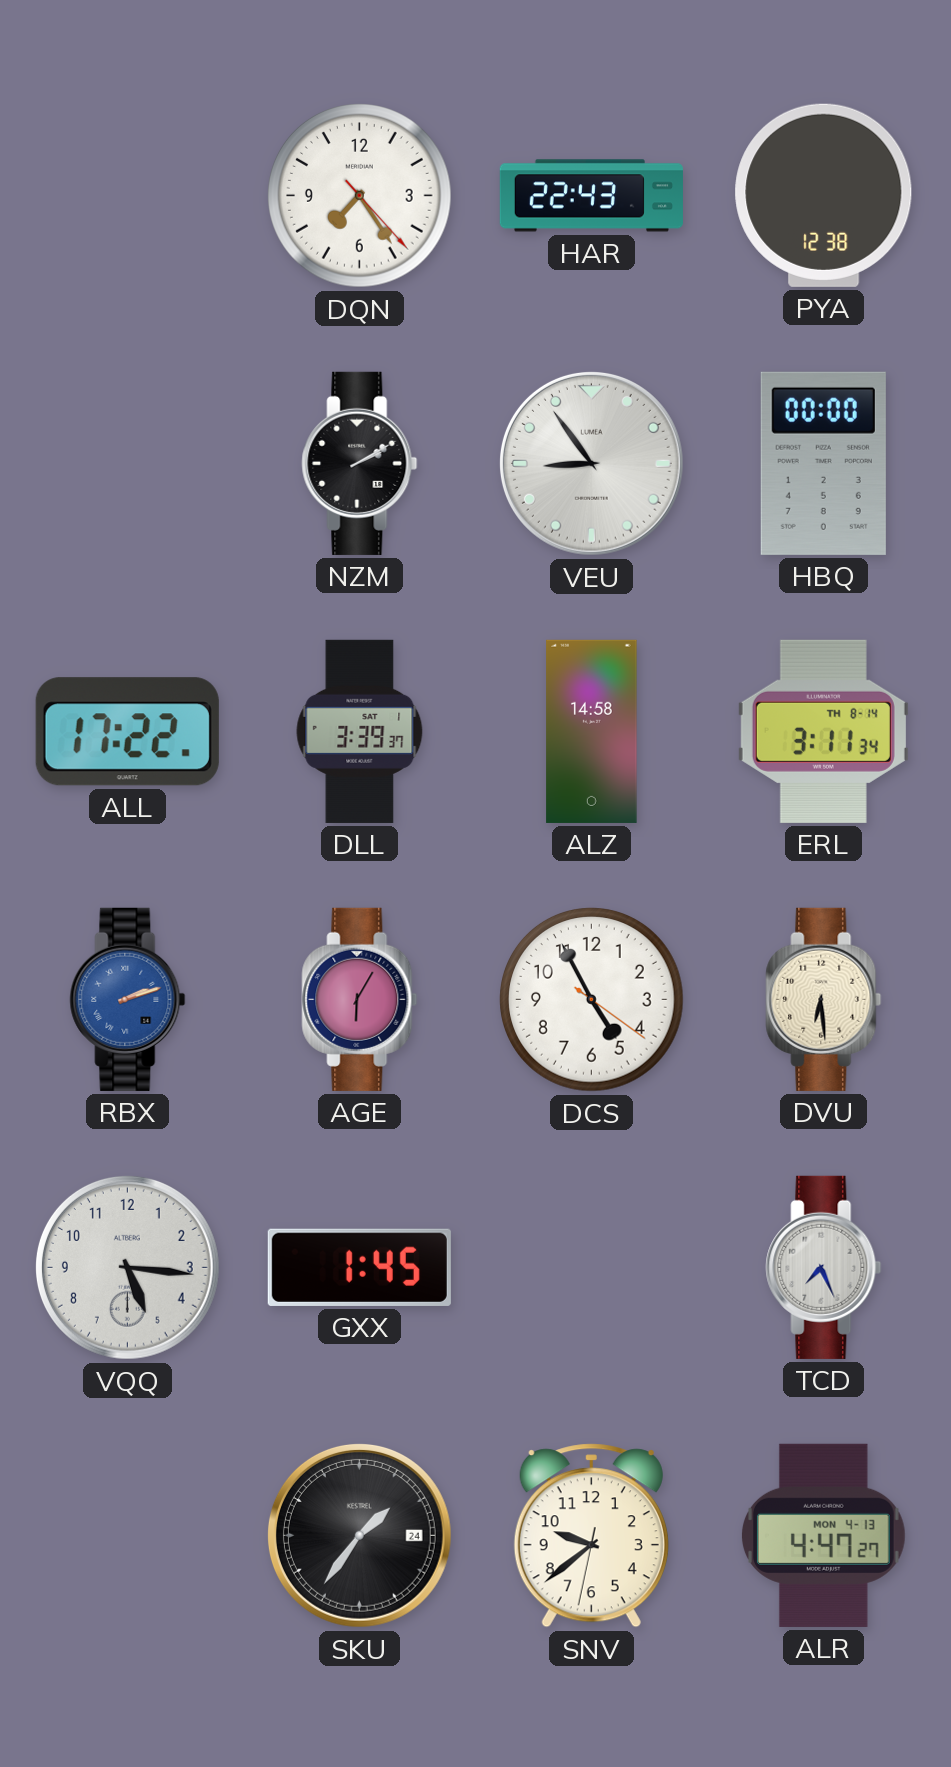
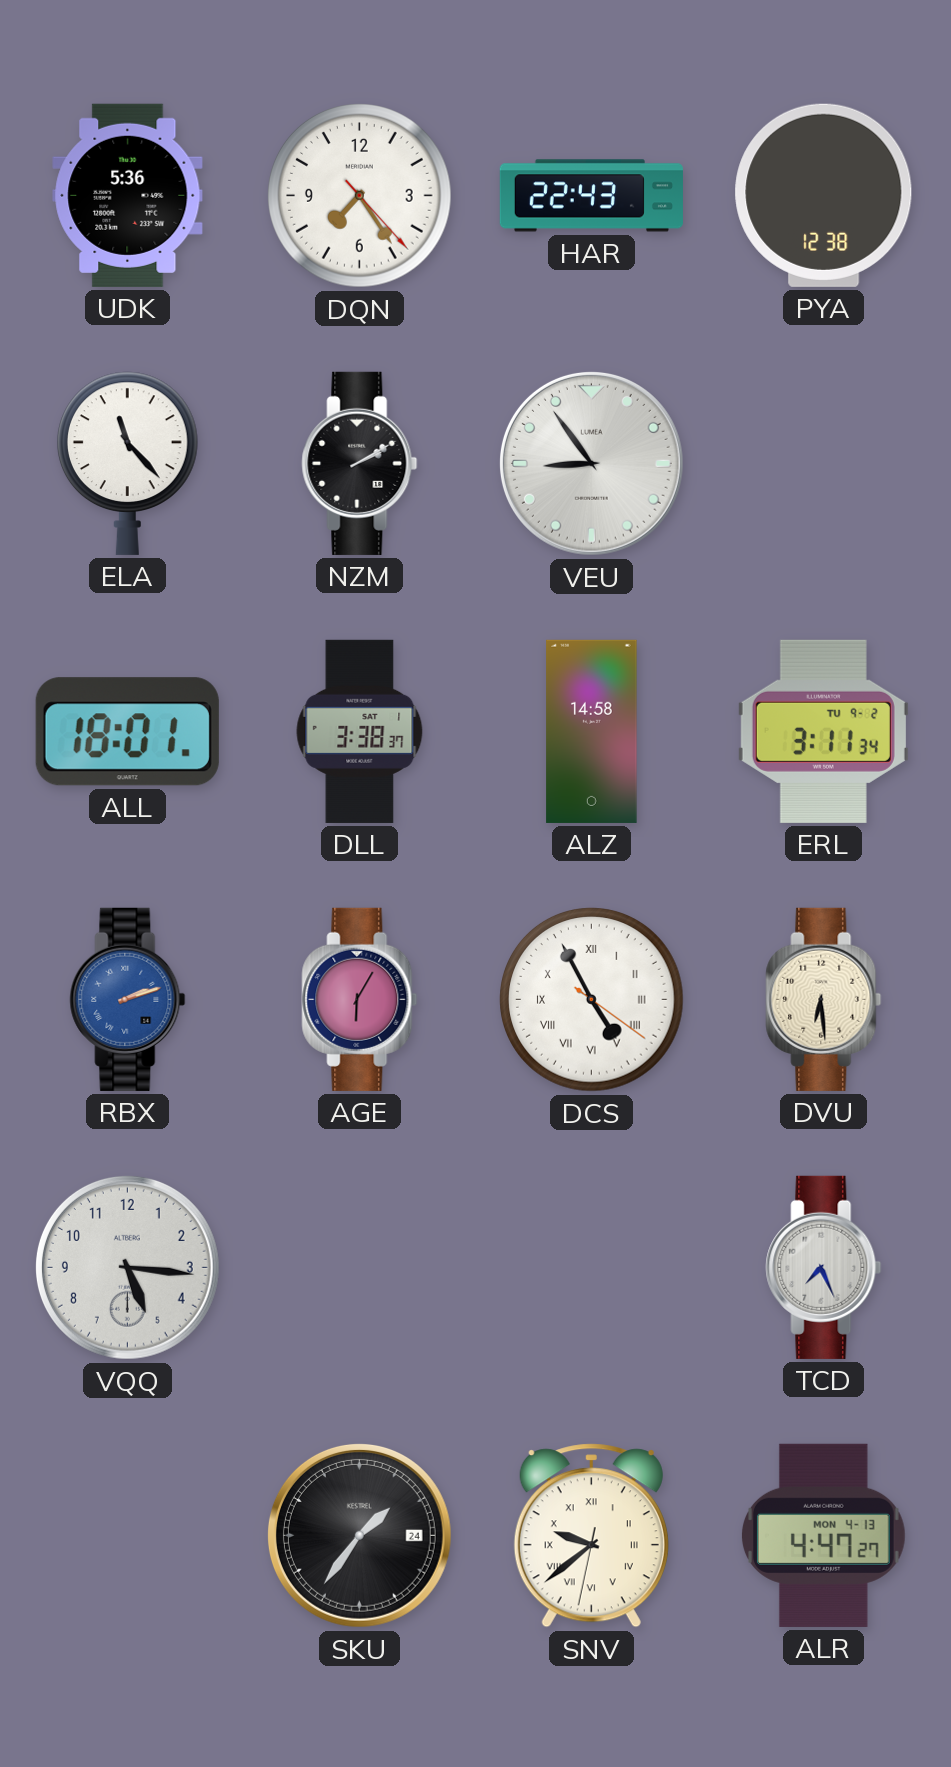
UDK: none -> 5:36 (128, 195)
ELA: none -> 11:23 (127, 463)
HBQ: 00:00 -> none (823, 463)
ALL: 17:22 -> 18:01 (127, 732)
DLL: 3:39 -> 3:38 (360, 731)
ERL date: TH 8-14 -> TU 9-2 (823, 731)
DCS numerals: Arabic -> Roman (592, 1000)
GXX: 1:45 -> none (359, 1267)
SNV numerals: Arabic -> Roman (591, 1536)
